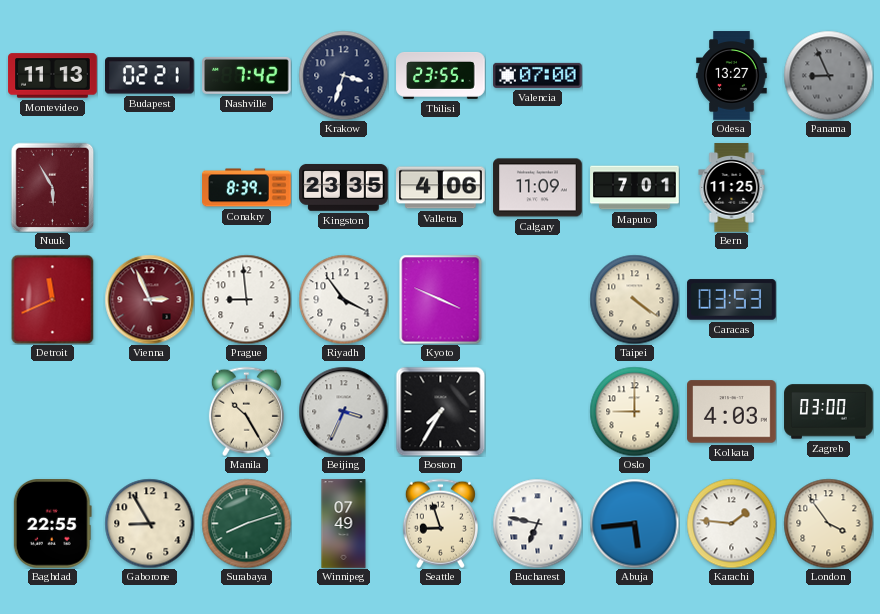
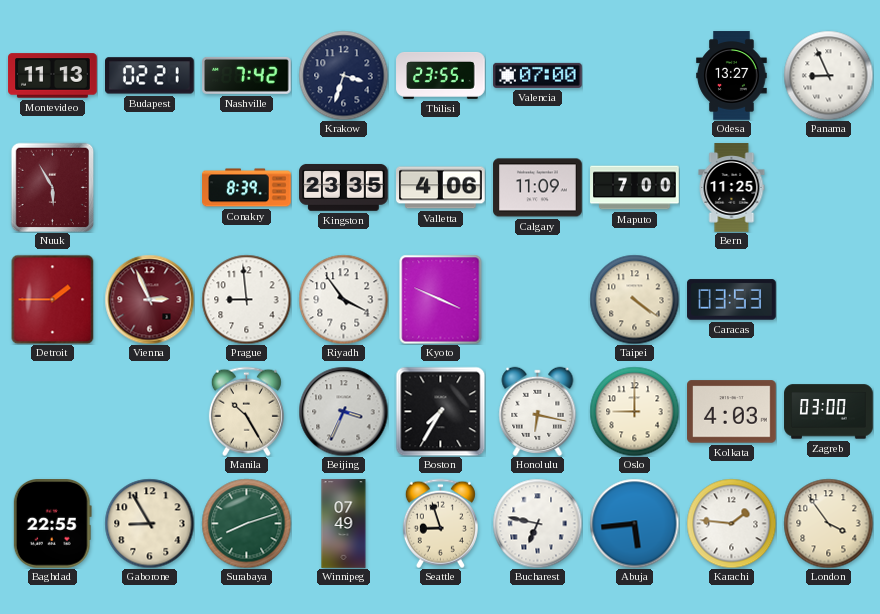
Panama dial: grey -> white (828, 75)
Maputo: 7:01 -> 7:00 (635, 188)
Detroit: 11:41 -> 1:45 (53, 299)
Honolulu: none -> 6:17 (538, 411)
